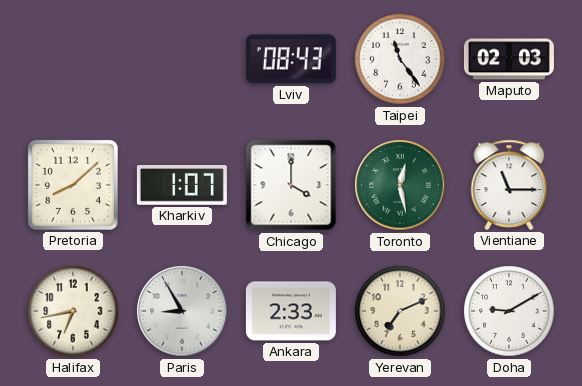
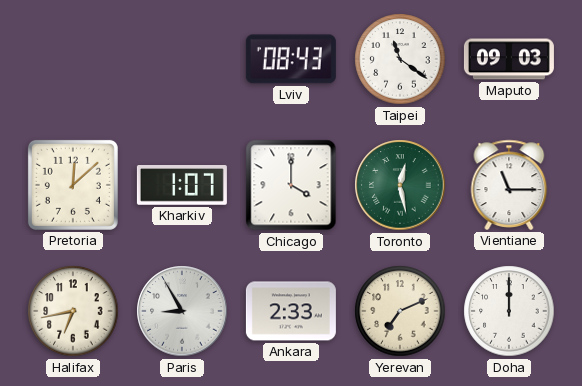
Taipei: 11:24 -> 11:21 (400, 59)
Maputo: 02:03 -> 09:03 (509, 59)
Pretoria: 8:08 -> 12:08 (73, 185)
Doha: 9:10 -> 12:00 (509, 311)
